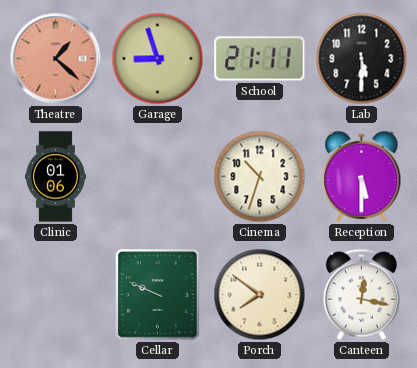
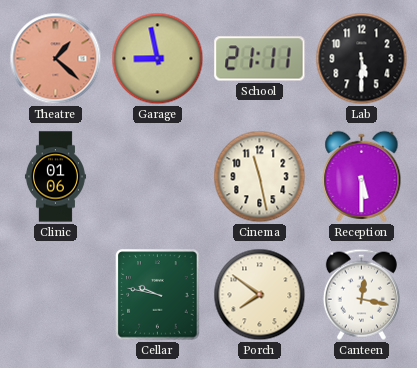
Garage: 8:57 -> 8:58 (158, 59)
Cinema: 10:33 -> 11:28 (260, 177)
Cellar: 9:49 -> 9:47 (158, 295)
